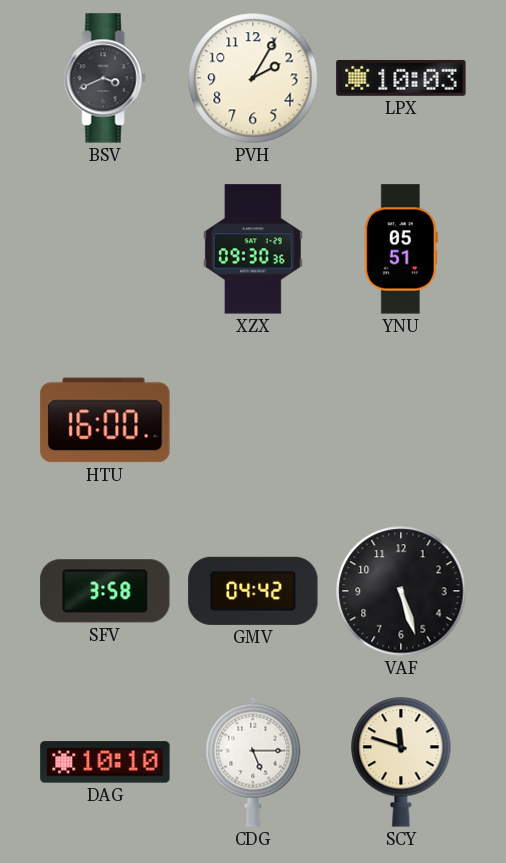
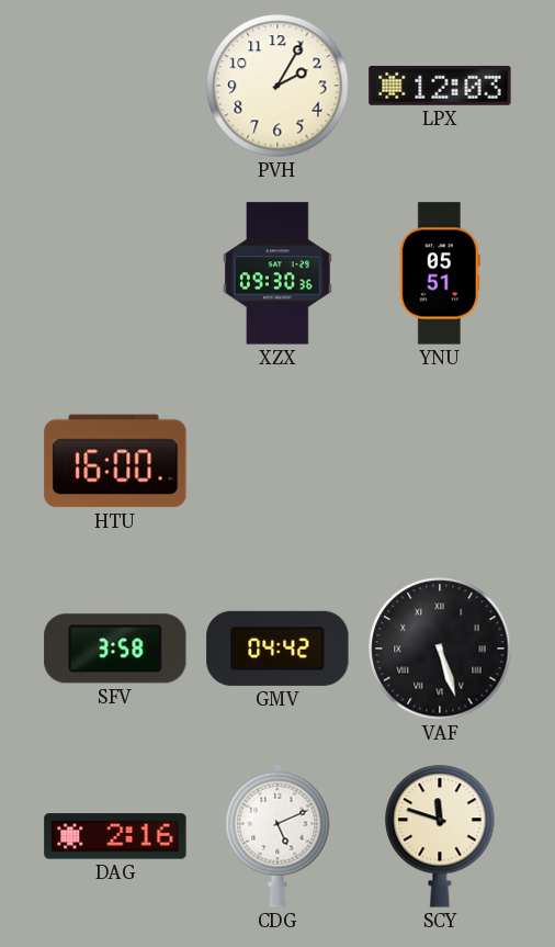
BSV: 3:41 -> none (105, 78)
LPX: 10:03 -> 12:03 (440, 86)
VAF numerals: Arabic -> Roman (440, 649)
DAG: 10:10 -> 2:16 (115, 836)
CDG: 5:15 -> 5:11 (277, 836)
